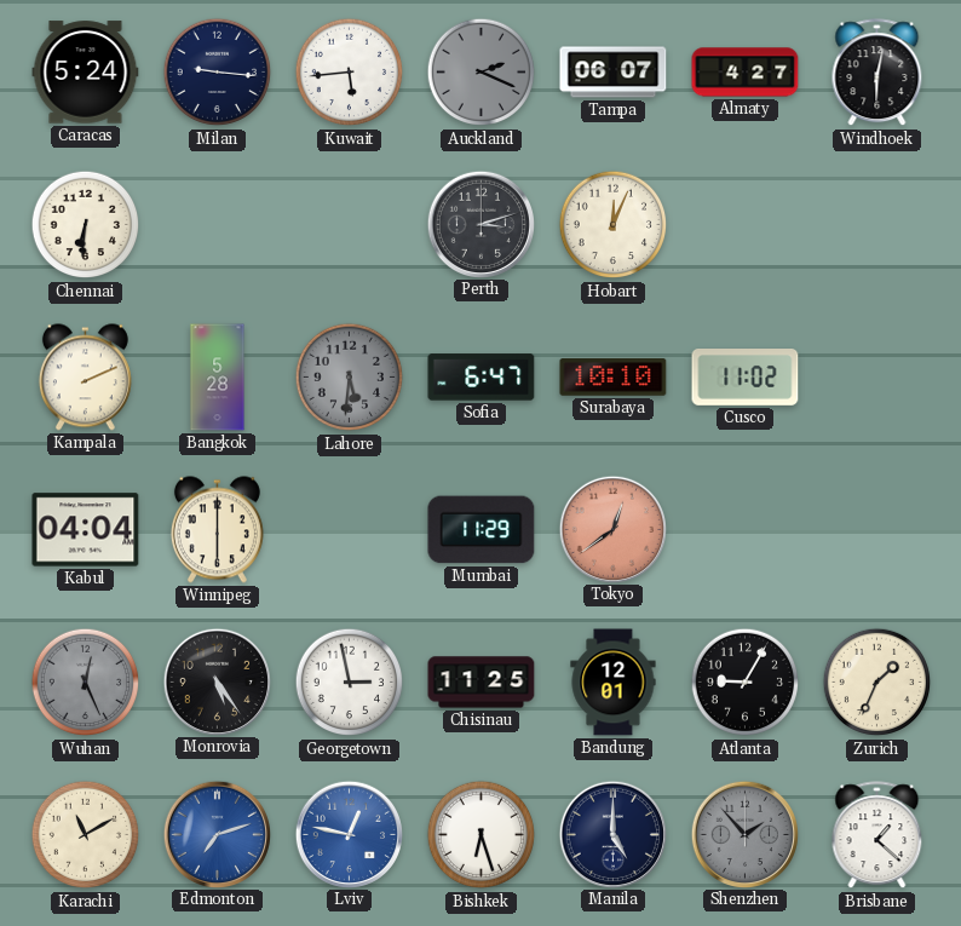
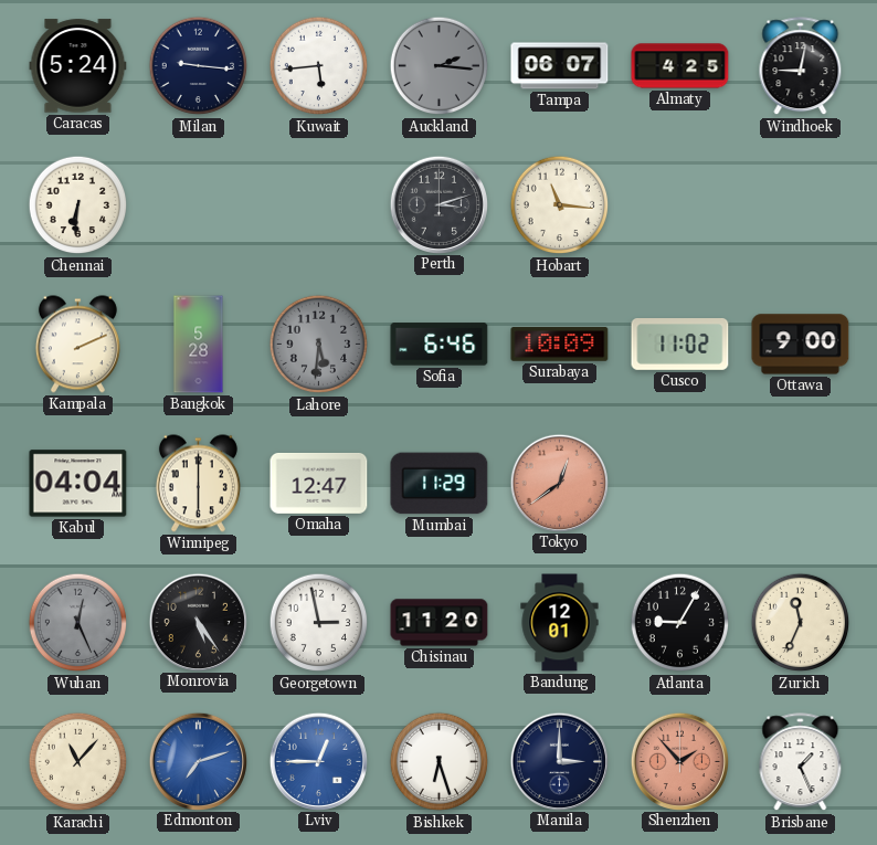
Auckland: 2:19 -> 2:16 (440, 66)
Almaty: 4:27 -> 4:25 (680, 66)
Windhoek: 6:02 -> 9:02 (801, 66)
Hobart: 12:04 -> 11:16 (560, 205)
Sofia: 6:47 -> 6:46 (440, 345)
Surabaya: 10:10 -> 10:09 (560, 345)
Ottawa: none -> 9:00 (801, 345)
Omaha: none -> 12:47 (319, 483)
Chisinau: 11:25 -> 11:20 (440, 623)
Zurich: 1:34 -> 11:34 (801, 623)
Karachi: 11:10 -> 11:07 (78, 762)
Lviv: 12:47 -> 12:45 (318, 761)
Manila: 5:00 -> 3:00 (559, 761)
Shenzhen dial: grey -> salmon (679, 761)
Brisbane: 1:22 -> 1:26 (801, 762)
